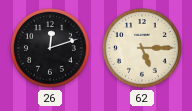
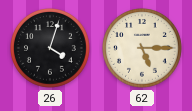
26: 12:12 -> 4:03 (51, 49)
